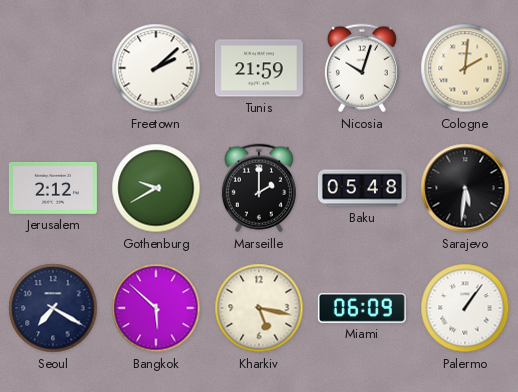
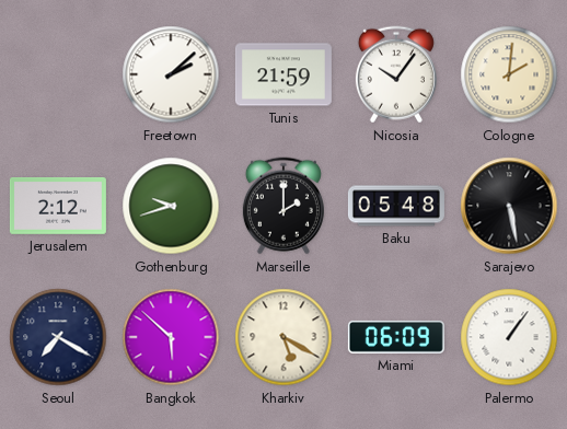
Nicosia: 10:03 -> 10:06 (396, 74)
Gothenburg: 9:40 -> 9:42 (171, 206)
Sarajevo: 5:31 -> 5:28 (509, 206)
Kharkiv: 5:17 -> 5:20 (283, 337)
